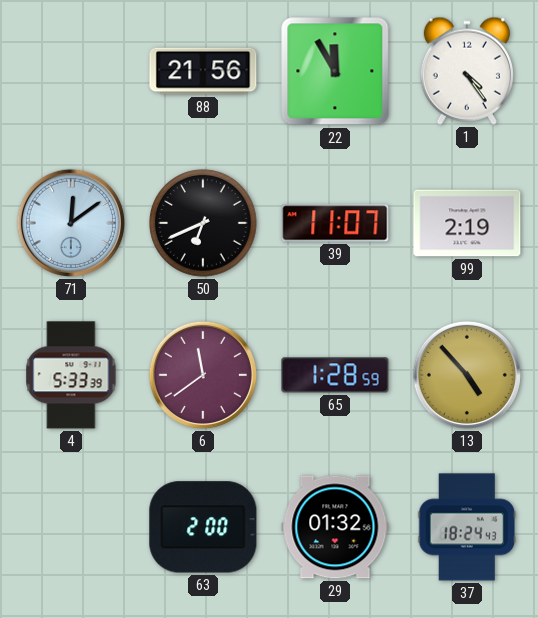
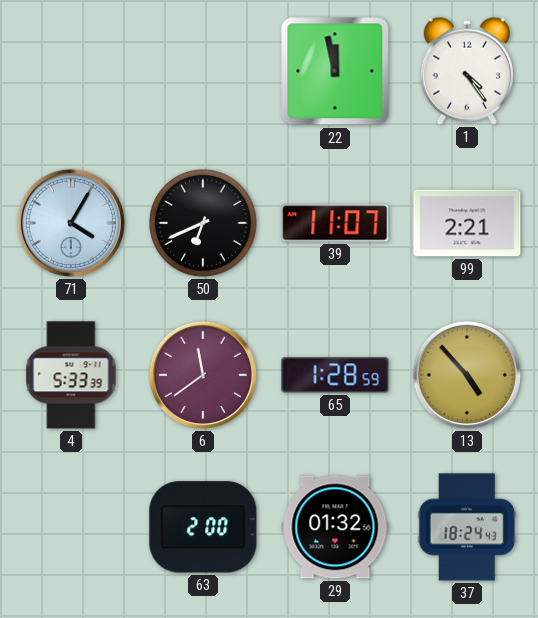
88: 21:56 -> none (203, 71)
22: 11:55 -> 11:58 (335, 71)
71: 12:09 -> 4:05 (71, 223)
99: 2:19 -> 2:21 (467, 223)
